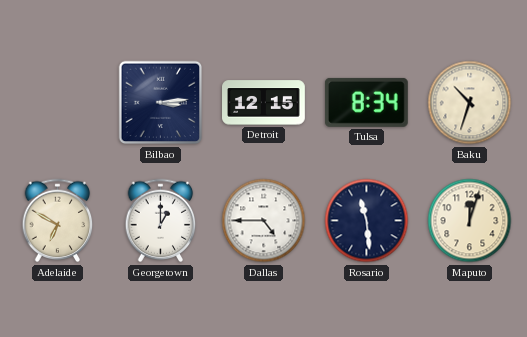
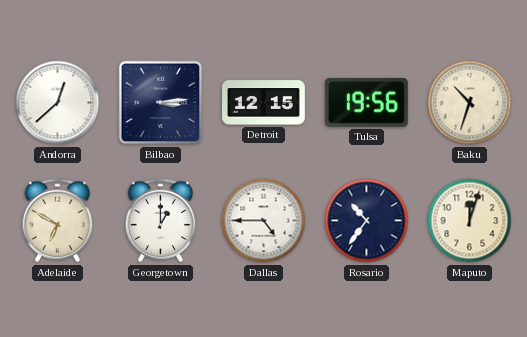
Andorra: none -> 12:38 (58, 103)
Tulsa: 8:34 -> 19:56 (366, 102)
Rosario: 11:29 -> 10:36 (367, 221)
